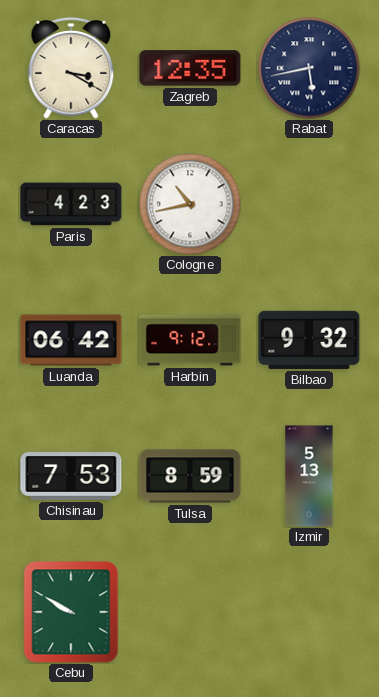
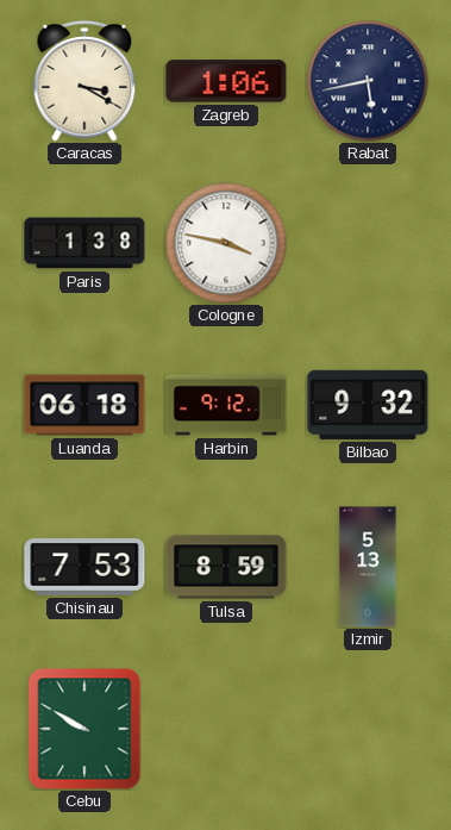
Zagreb: 12:35 -> 1:06 (226, 81)
Paris: 4:23 -> 1:38 (84, 243)
Cologne: 10:43 -> 3:47 (226, 243)
Luanda: 06:42 -> 06:18 (84, 405)
